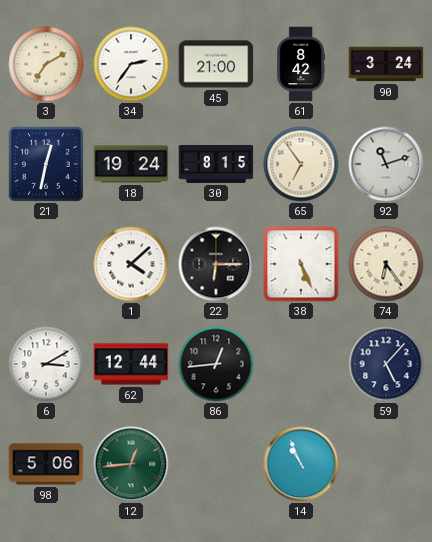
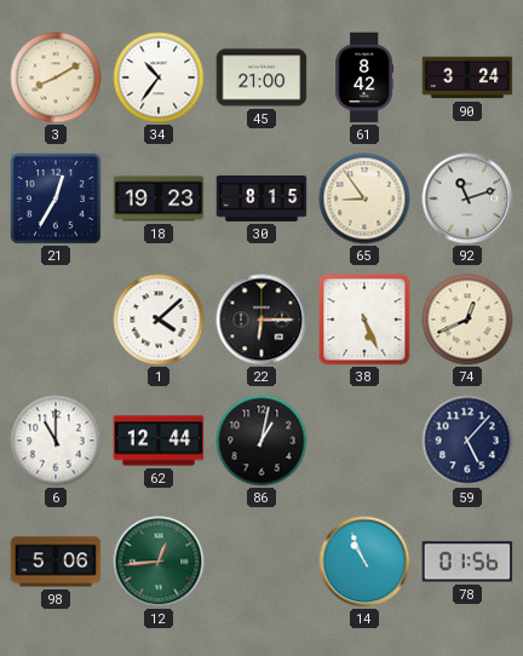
3: 7:10 -> 8:10 (56, 77)
34: 2:36 -> 10:36 (159, 77)
21: 12:32 -> 12:35 (57, 200)
18: 19:24 -> 19:23 (159, 198)
65: 6:54 -> 8:54 (364, 198)
74: 6:24 -> 12:41 (467, 320)
6: 3:10 -> 11:00 (56, 441)
86: 12:44 -> 1:02 (261, 441)
78: none -> 01:56 (467, 562)
